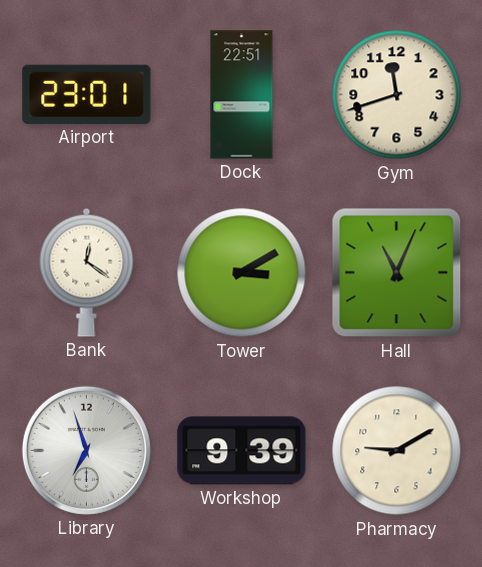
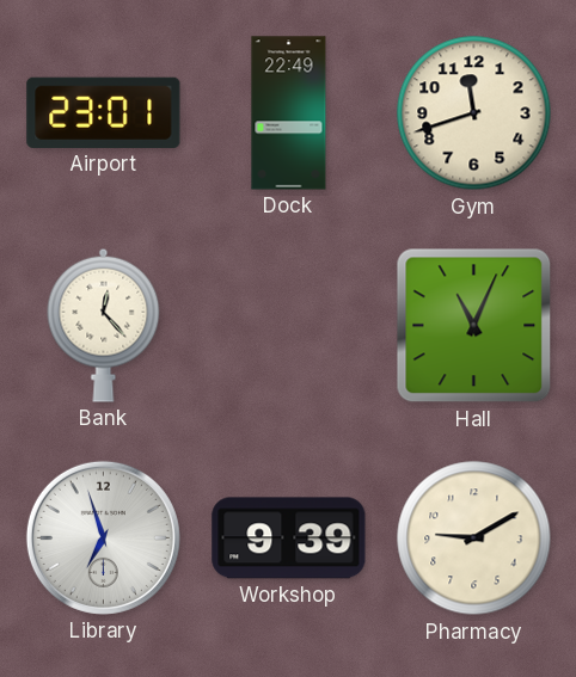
Dock: 22:51 -> 22:49 (289, 113)
Bank: 12:21 -> 12:23 (104, 325)
Tower: 3:10 -> none (242, 273)
